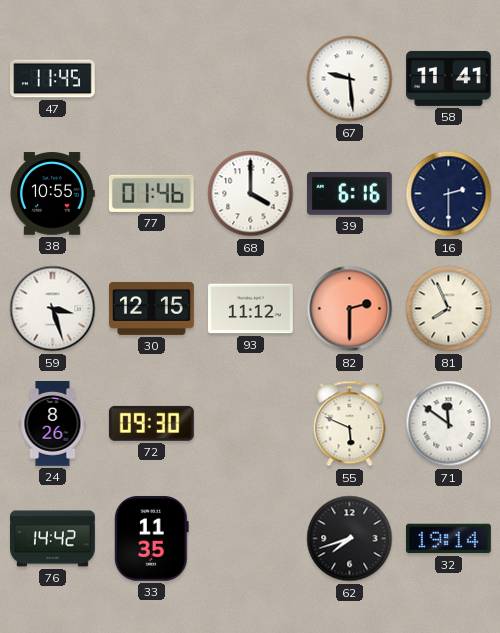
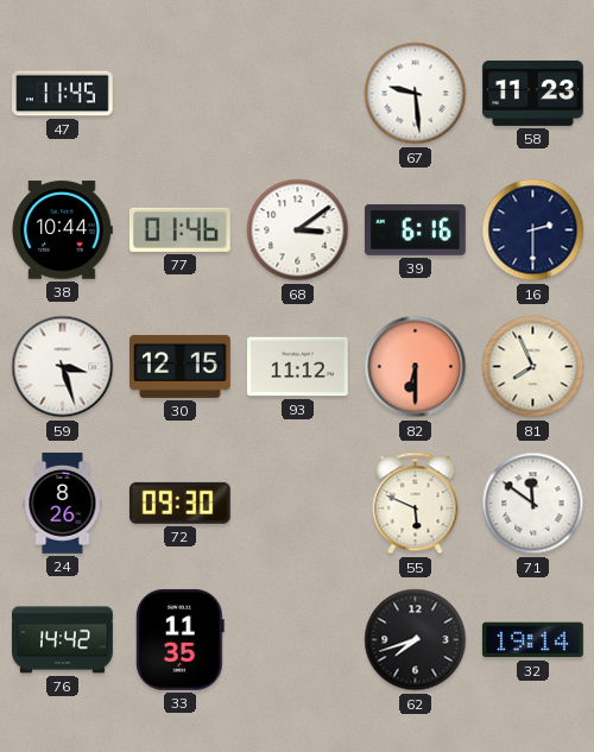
58: 11:41 -> 11:23 (533, 93)
38: 10:55 -> 10:44 (62, 230)
68: 4:00 -> 3:09 (298, 230)
82: 2:30 -> 6:30 (416, 367)
